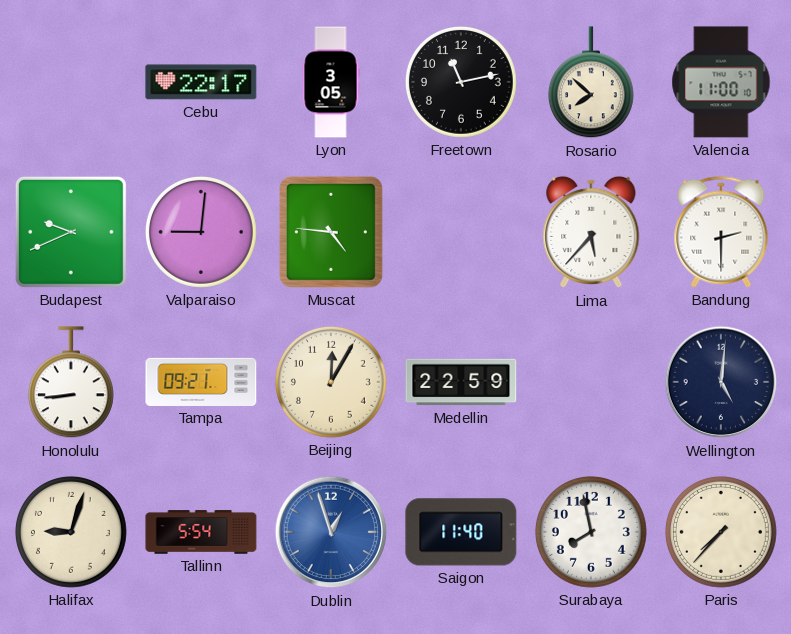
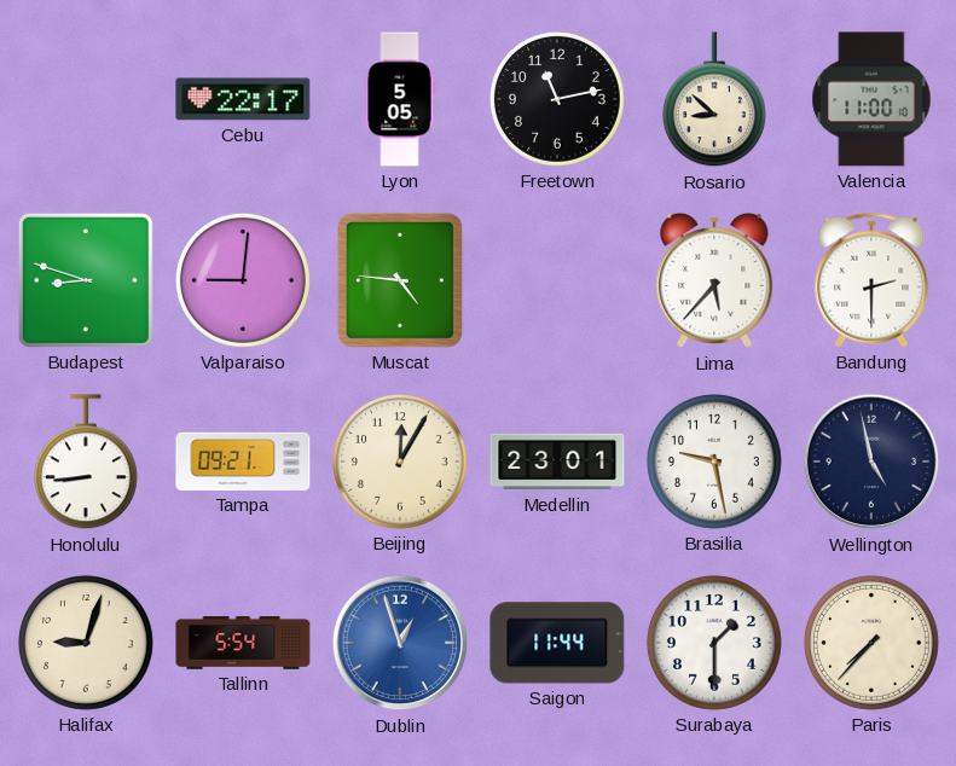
Lyon: 3:05 -> 5:05 (400, 99)
Rosario: 7:52 -> 8:52 (714, 100)
Budapest: 9:41 -> 8:48 (86, 280)
Medellin: 22:59 -> 23:01 (557, 462)
Brasilia: none -> 9:28 (714, 462)
Wellington: 5:01 -> 4:58 (871, 462)
Saigon: 11:40 -> 11:44 (557, 643)
Surabaya: 7:58 -> 1:30 (714, 643)
